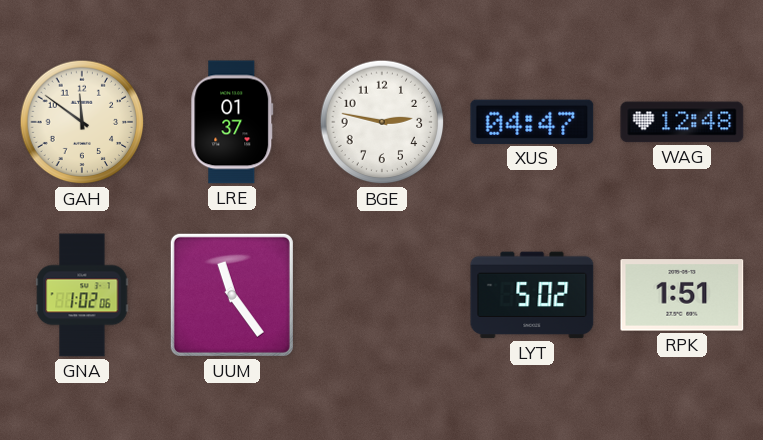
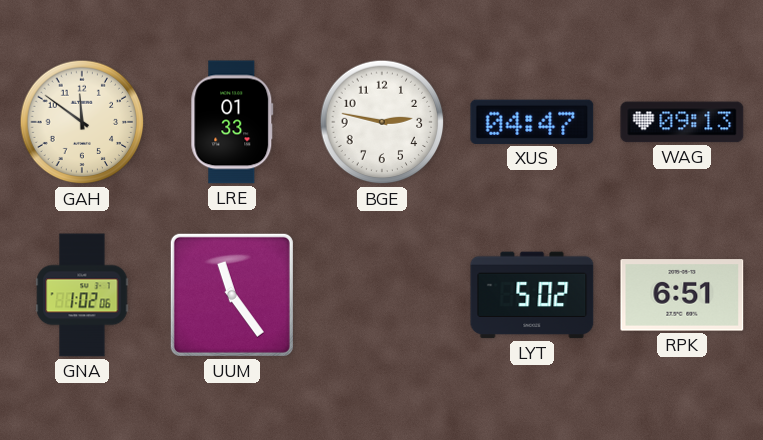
LRE: 01:37 -> 01:33 (232, 122)
WAG: 12:48 -> 09:13 (682, 122)
RPK: 1:51 -> 6:51 (682, 295)
